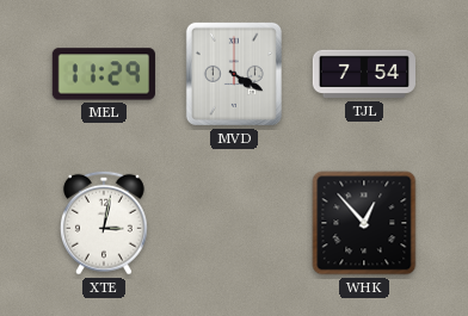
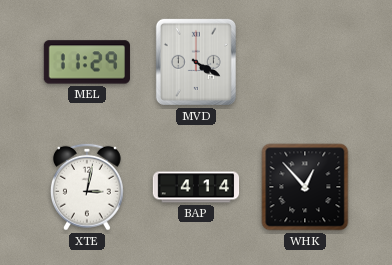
TJL: 7:54 -> none (363, 74)
BAP: none -> 4:14 (196, 187)
